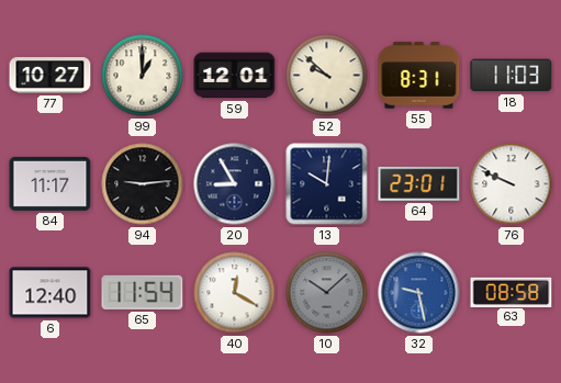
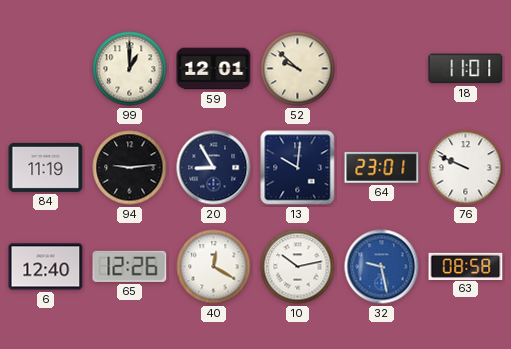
77: 10:27 -> none (51, 76)
55: 8:31 -> none (419, 76)
18: 11:03 -> 11:01 (466, 69)
84: 11:17 -> 11:19 (46, 167)
65: 11:54 -> 12:26 (130, 266)
10: 10:08 -> 10:13 (298, 267)
10 dial: grey -> white (298, 267)
